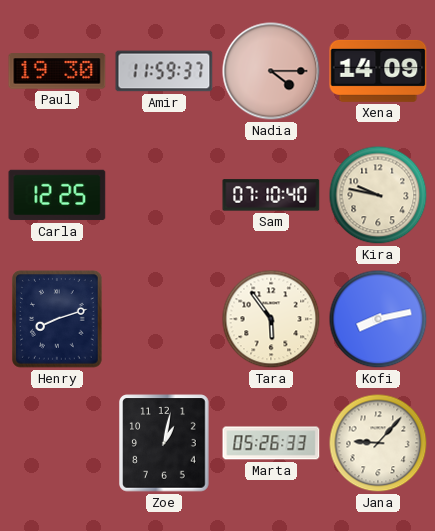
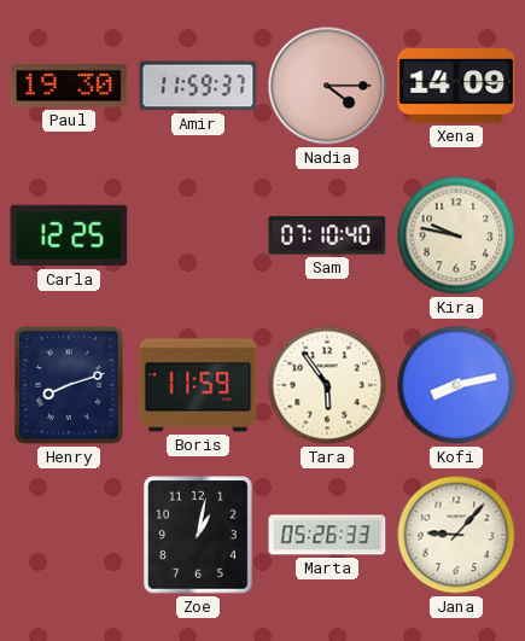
Boris: none -> 11:59 (198, 385)
